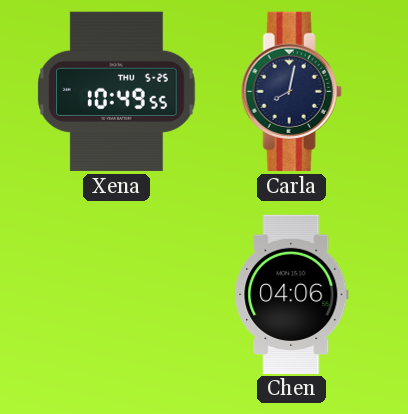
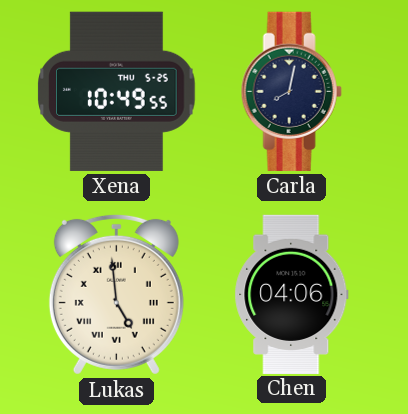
Lukas: none -> 4:59 (116, 294)
